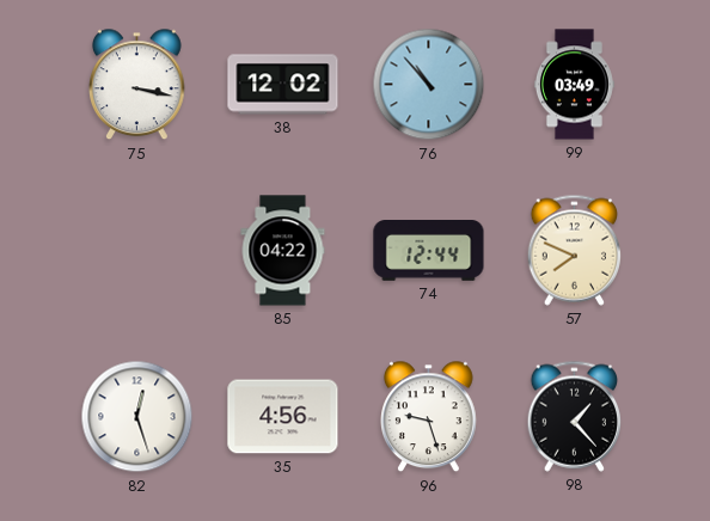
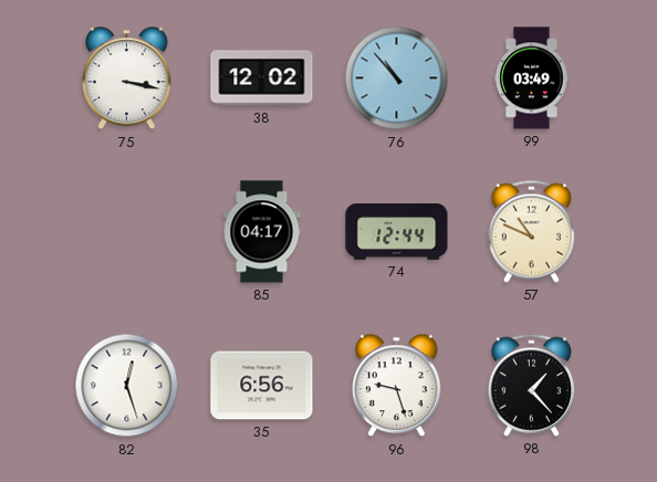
85: 04:22 -> 04:17 (262, 232)
57: 7:49 -> 10:49 (531, 231)
35: 4:56 -> 6:56 (262, 386)
